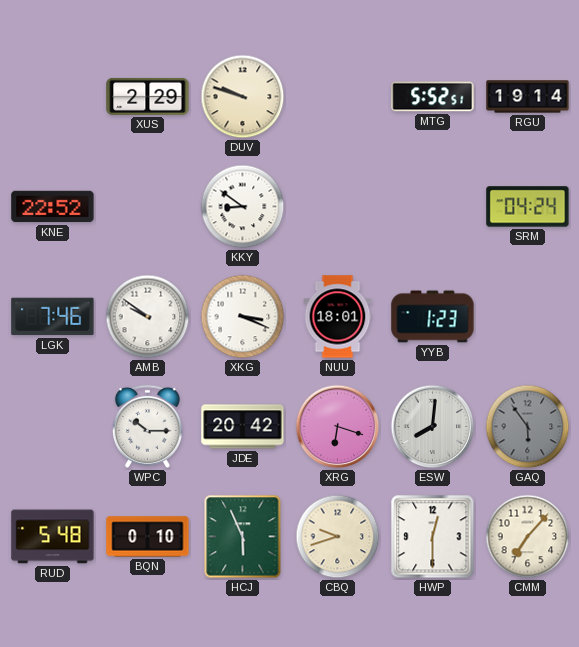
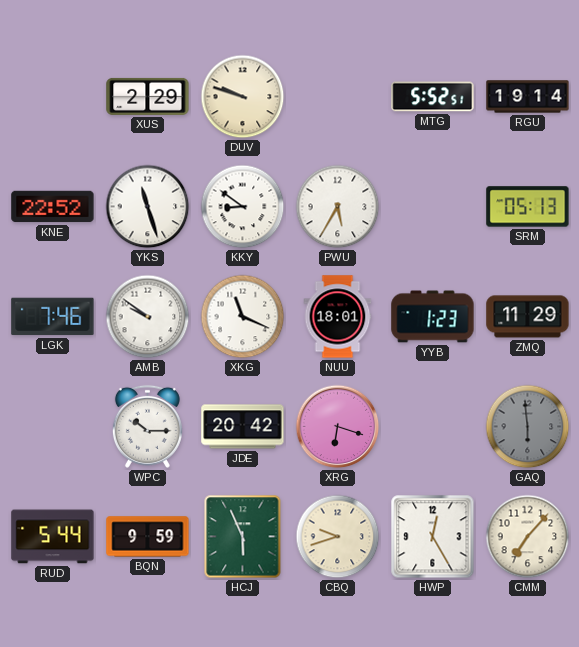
YKS: none -> 11:27 (148, 207)
PWU: none -> 5:35 (338, 207)
SRM: 04:24 -> 05:13 (528, 207)
XKG: 3:19 -> 11:19 (243, 317)
ZMQ: none -> 11:29 (528, 317)
ESW: 8:01 -> none (433, 427)
GAQ: 5:54 -> 5:59 (528, 427)
RUD: 5:48 -> 5:44 (53, 537)
BQN: 0:10 -> 9:59 (148, 537)
HWP: 12:30 -> 12:25 (433, 537)
